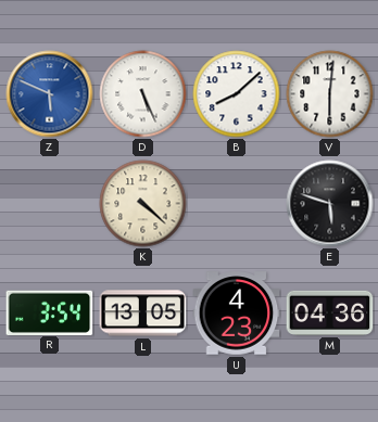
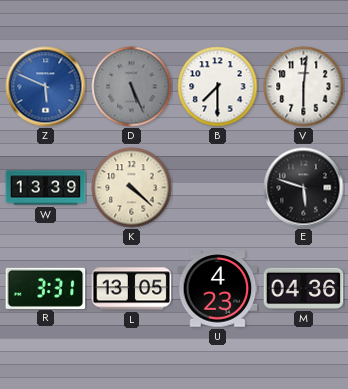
D dial: white -> grey (132, 87)
B: 8:08 -> 7:30 (218, 87)
W: none -> 13:39 (46, 188)
R: 3:54 -> 3:31 (46, 288)
